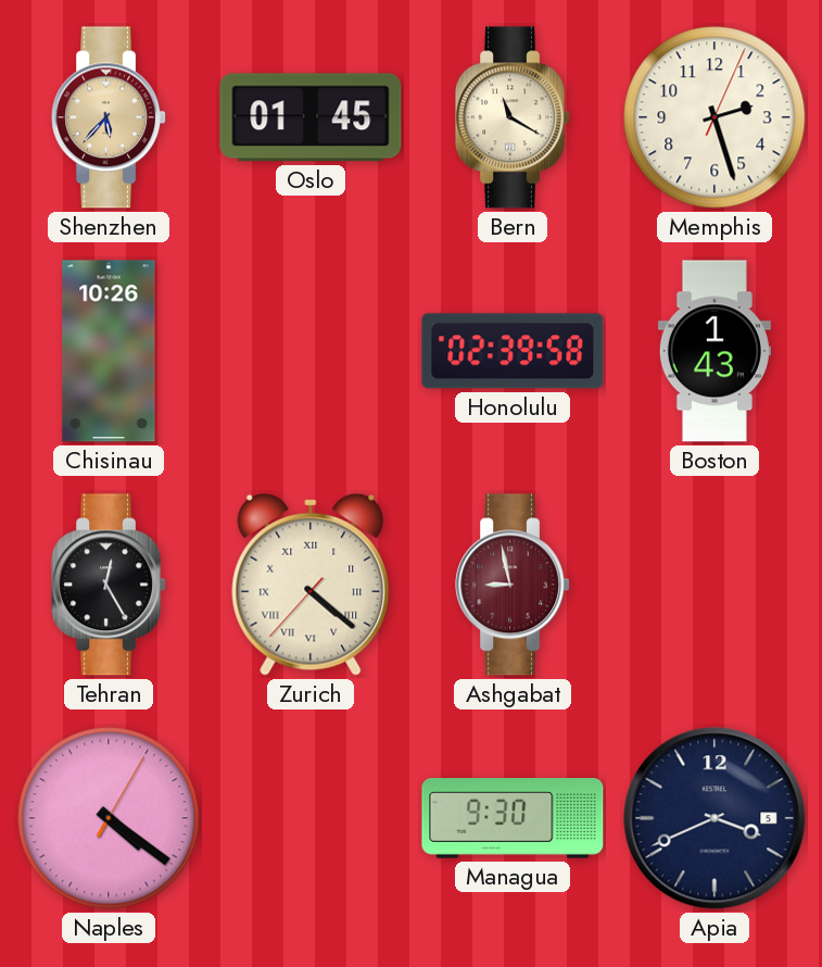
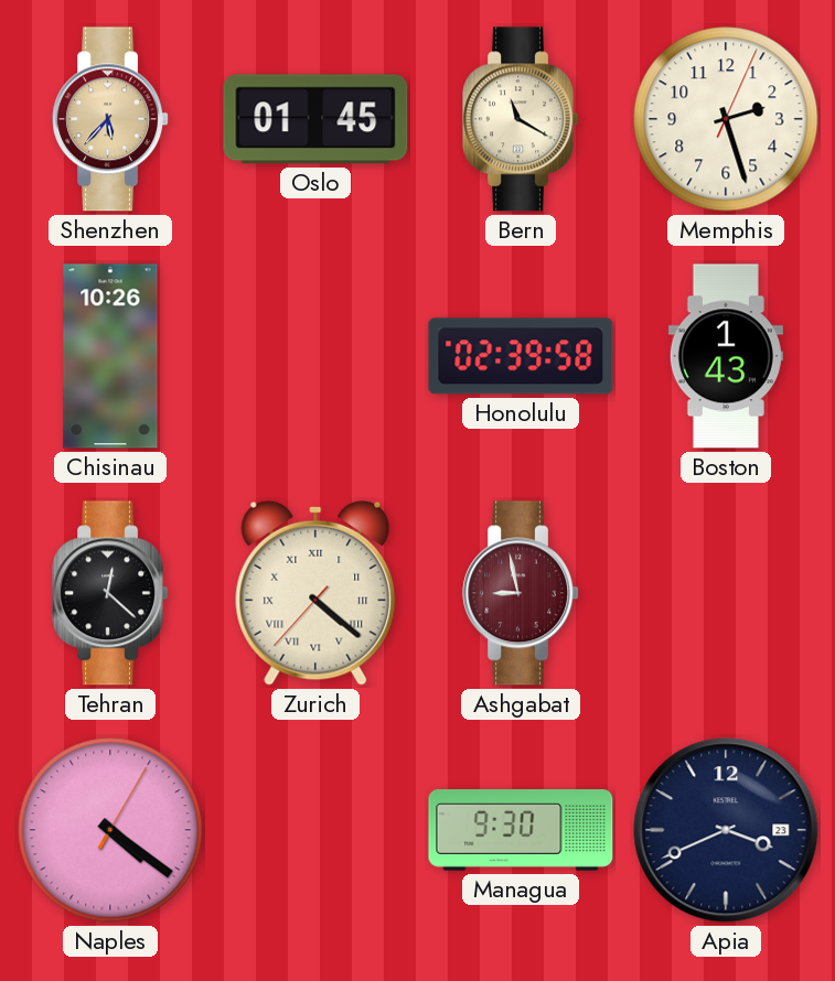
Tehran: 12:25 -> 12:22 (110, 593)
Apia date: 5 -> 23 (726, 830)
